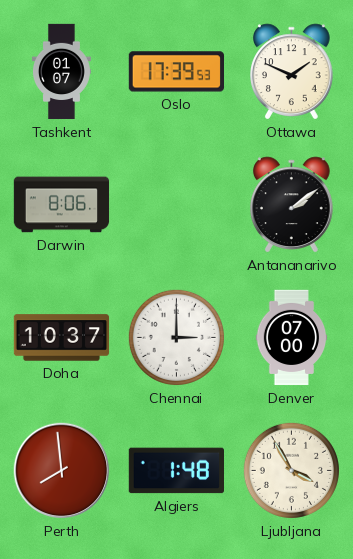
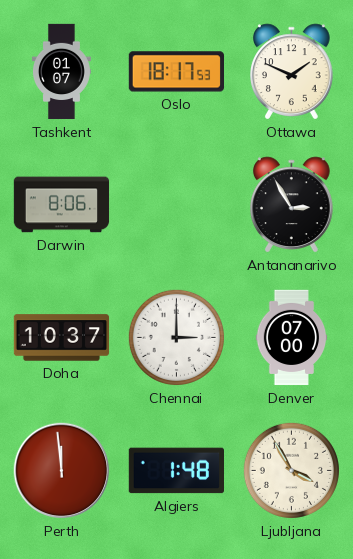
Oslo: 17:39 -> 18:17 (176, 72)
Antananarivo: 2:09 -> 2:55 (292, 205)
Perth: 7:59 -> 11:59 (62, 471)
